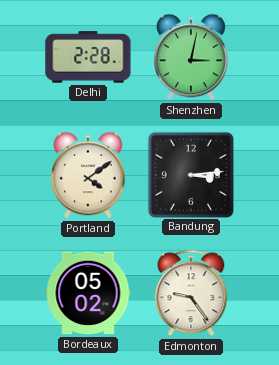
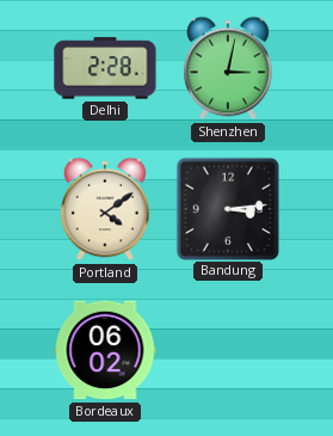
Bordeaux: 05:02 -> 06:02 (105, 350)
Edmonton: 9:24 -> none (191, 293)
